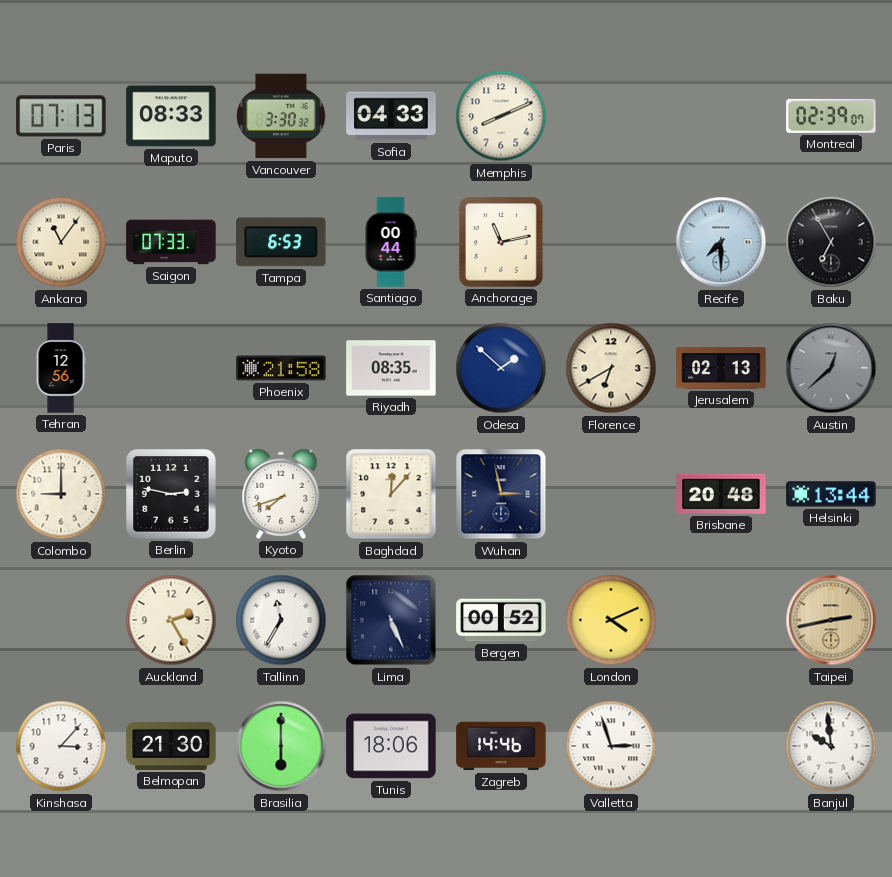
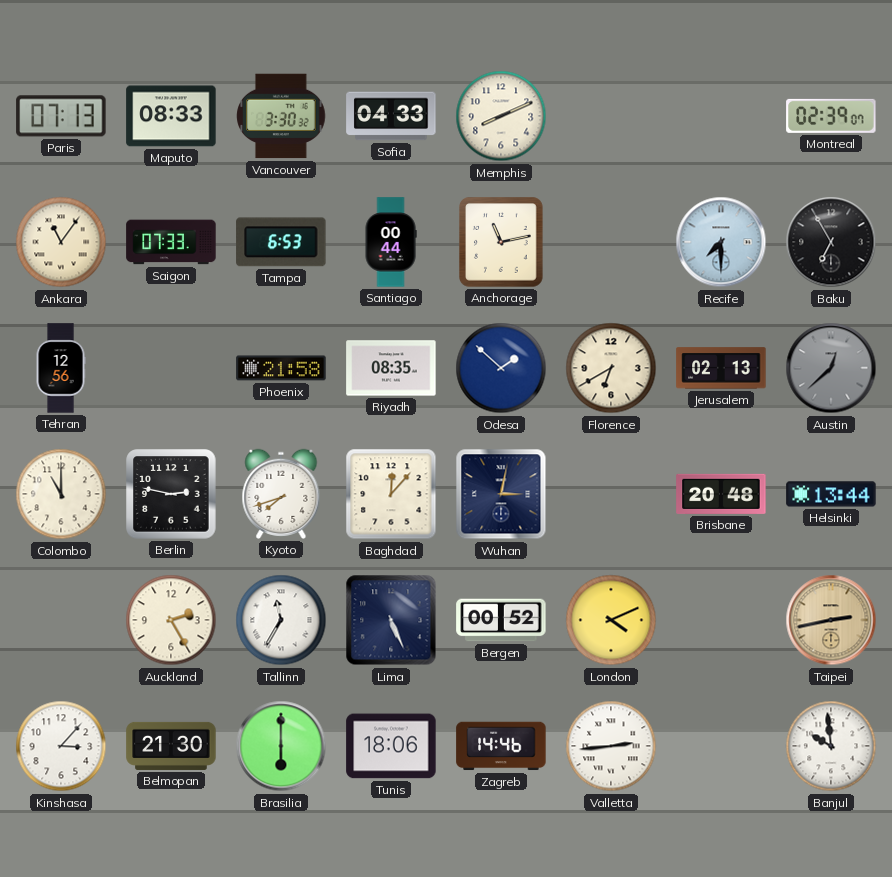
Colombo: 9:00 -> 11:00 (61, 494)
Wuhan: 2:58 -> 3:02 (501, 494)
Valletta: 2:57 -> 2:44 (611, 746)
